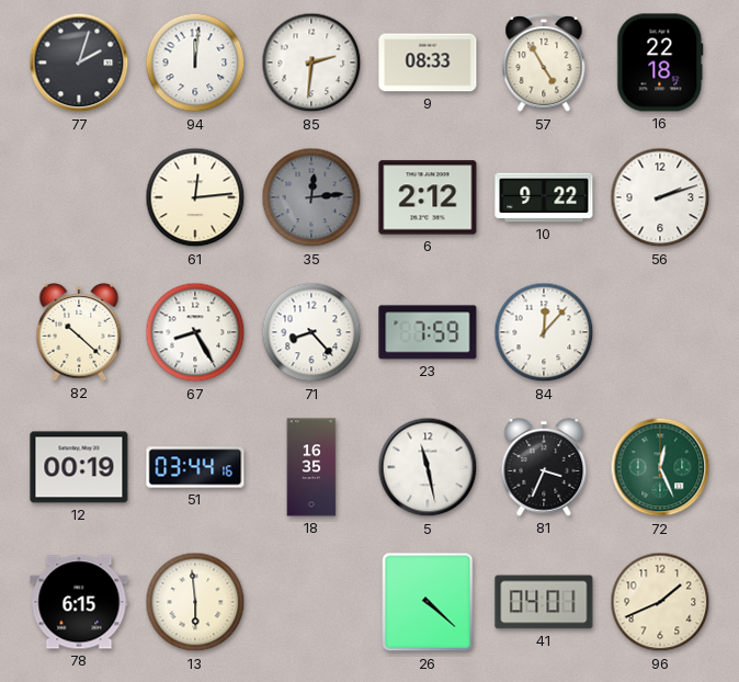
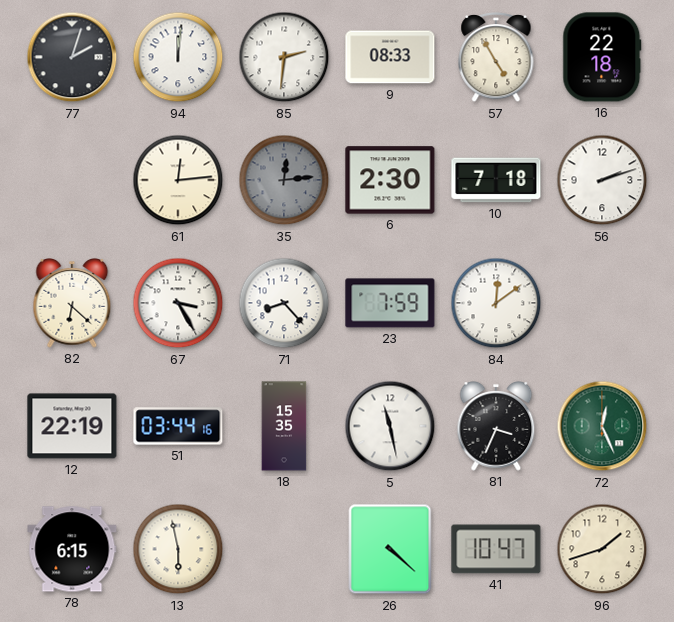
6: 2:12 -> 2:30 (390, 180)
10: 9:22 -> 7:18 (496, 180)
82: 10:22 -> 6:22 (72, 304)
67: 8:25 -> 3:25 (178, 303)
84: 12:07 -> 12:09 (496, 303)
12: 00:19 -> 22:19 (72, 426)
18: 16:35 -> 15:35 (284, 426)
13: 5:59 -> 5:58 (178, 549)
41: 04:01 -> 10:47 (496, 549)
96: 1:41 -> 1:42 (602, 549)
